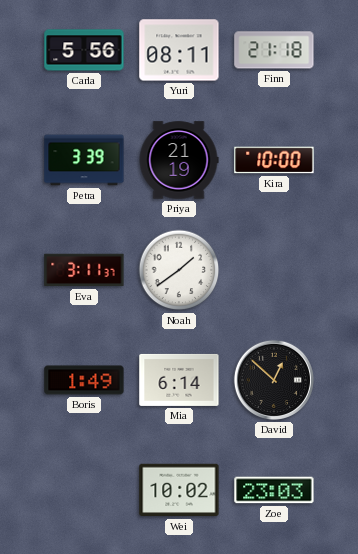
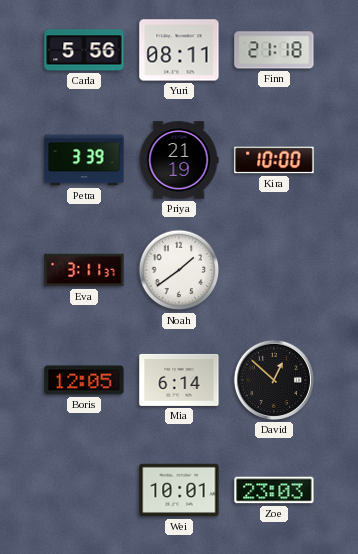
Boris: 1:49 -> 12:05 (84, 380)
Wei: 10:02 -> 10:01 (179, 490)
